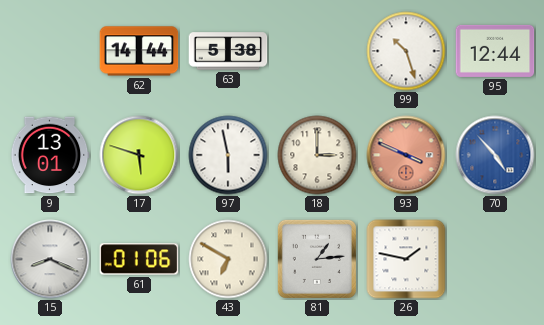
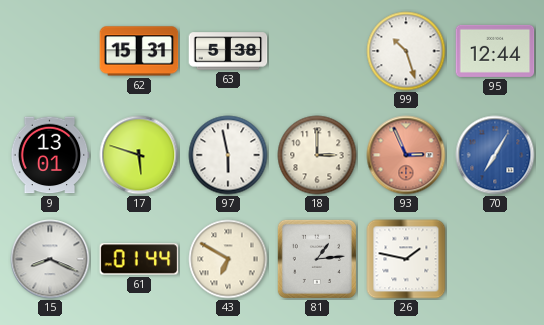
62: 14:44 -> 15:31 (139, 51)
93: 3:49 -> 2:56 (406, 155)
70: 4:53 -> 7:05 (495, 155)
61: 01:06 -> 01:44 (139, 259)
